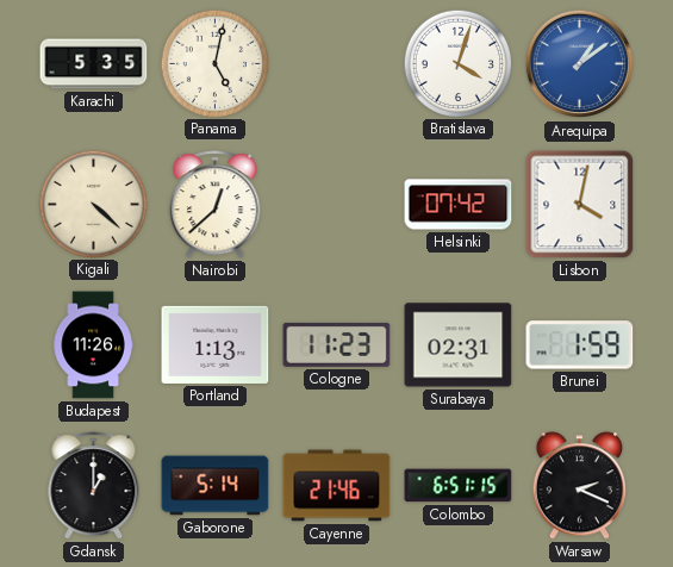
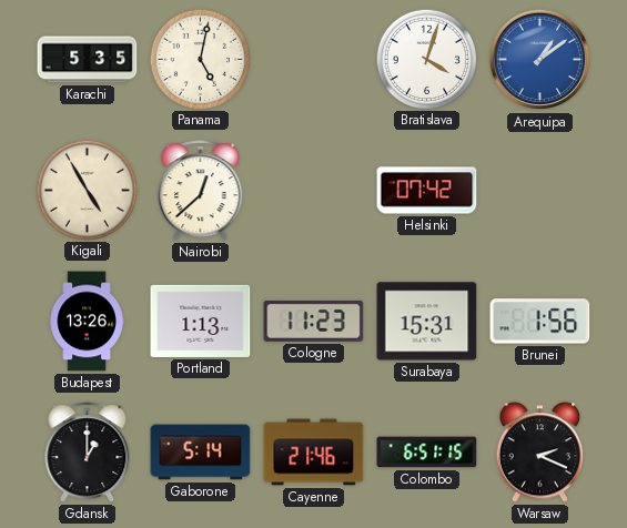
Kigali: 4:22 -> 4:55 (87, 190)
Lisbon: 4:02 -> none (580, 205)
Budapest: 11:26 -> 13:26 (87, 322)
Surabaya: 02:31 -> 15:31 (427, 322)
Brunei: 1:59 -> 1:56 (540, 322)
